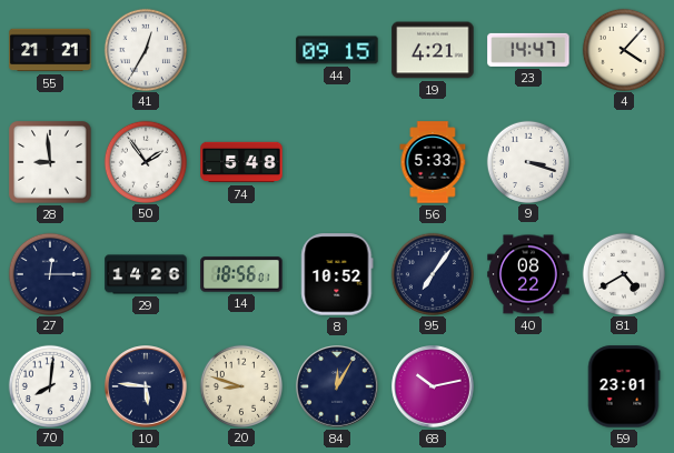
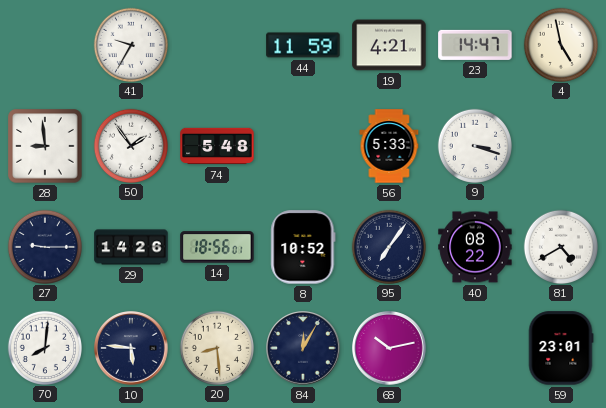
55: 21:21 -> none (50, 50)
41: 12:35 -> 9:35 (130, 44)
44: 09:15 -> 11:59 (303, 45)
4: 4:07 -> 4:58 (560, 44)
27: 12:15 -> 9:15 (44, 246)
20: 8:48 -> 8:29 (216, 347)
